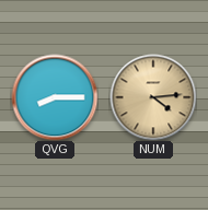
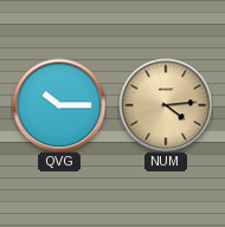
QVG: 8:15 -> 10:15 (59, 105)
